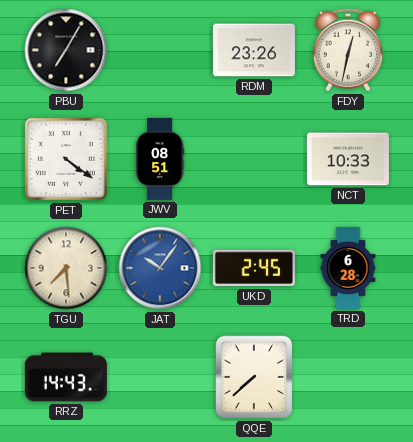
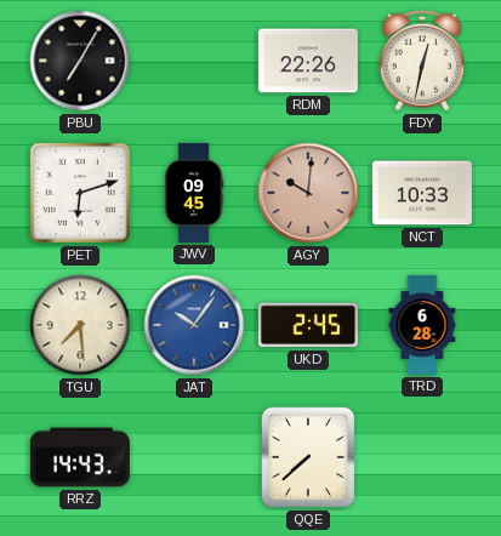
RDM: 23:26 -> 22:26 (308, 61)
PET: 4:21 -> 6:12 (80, 193)
JWV: 08:51 -> 09:45 (194, 193)
AGY: none -> 10:01 (308, 193)
